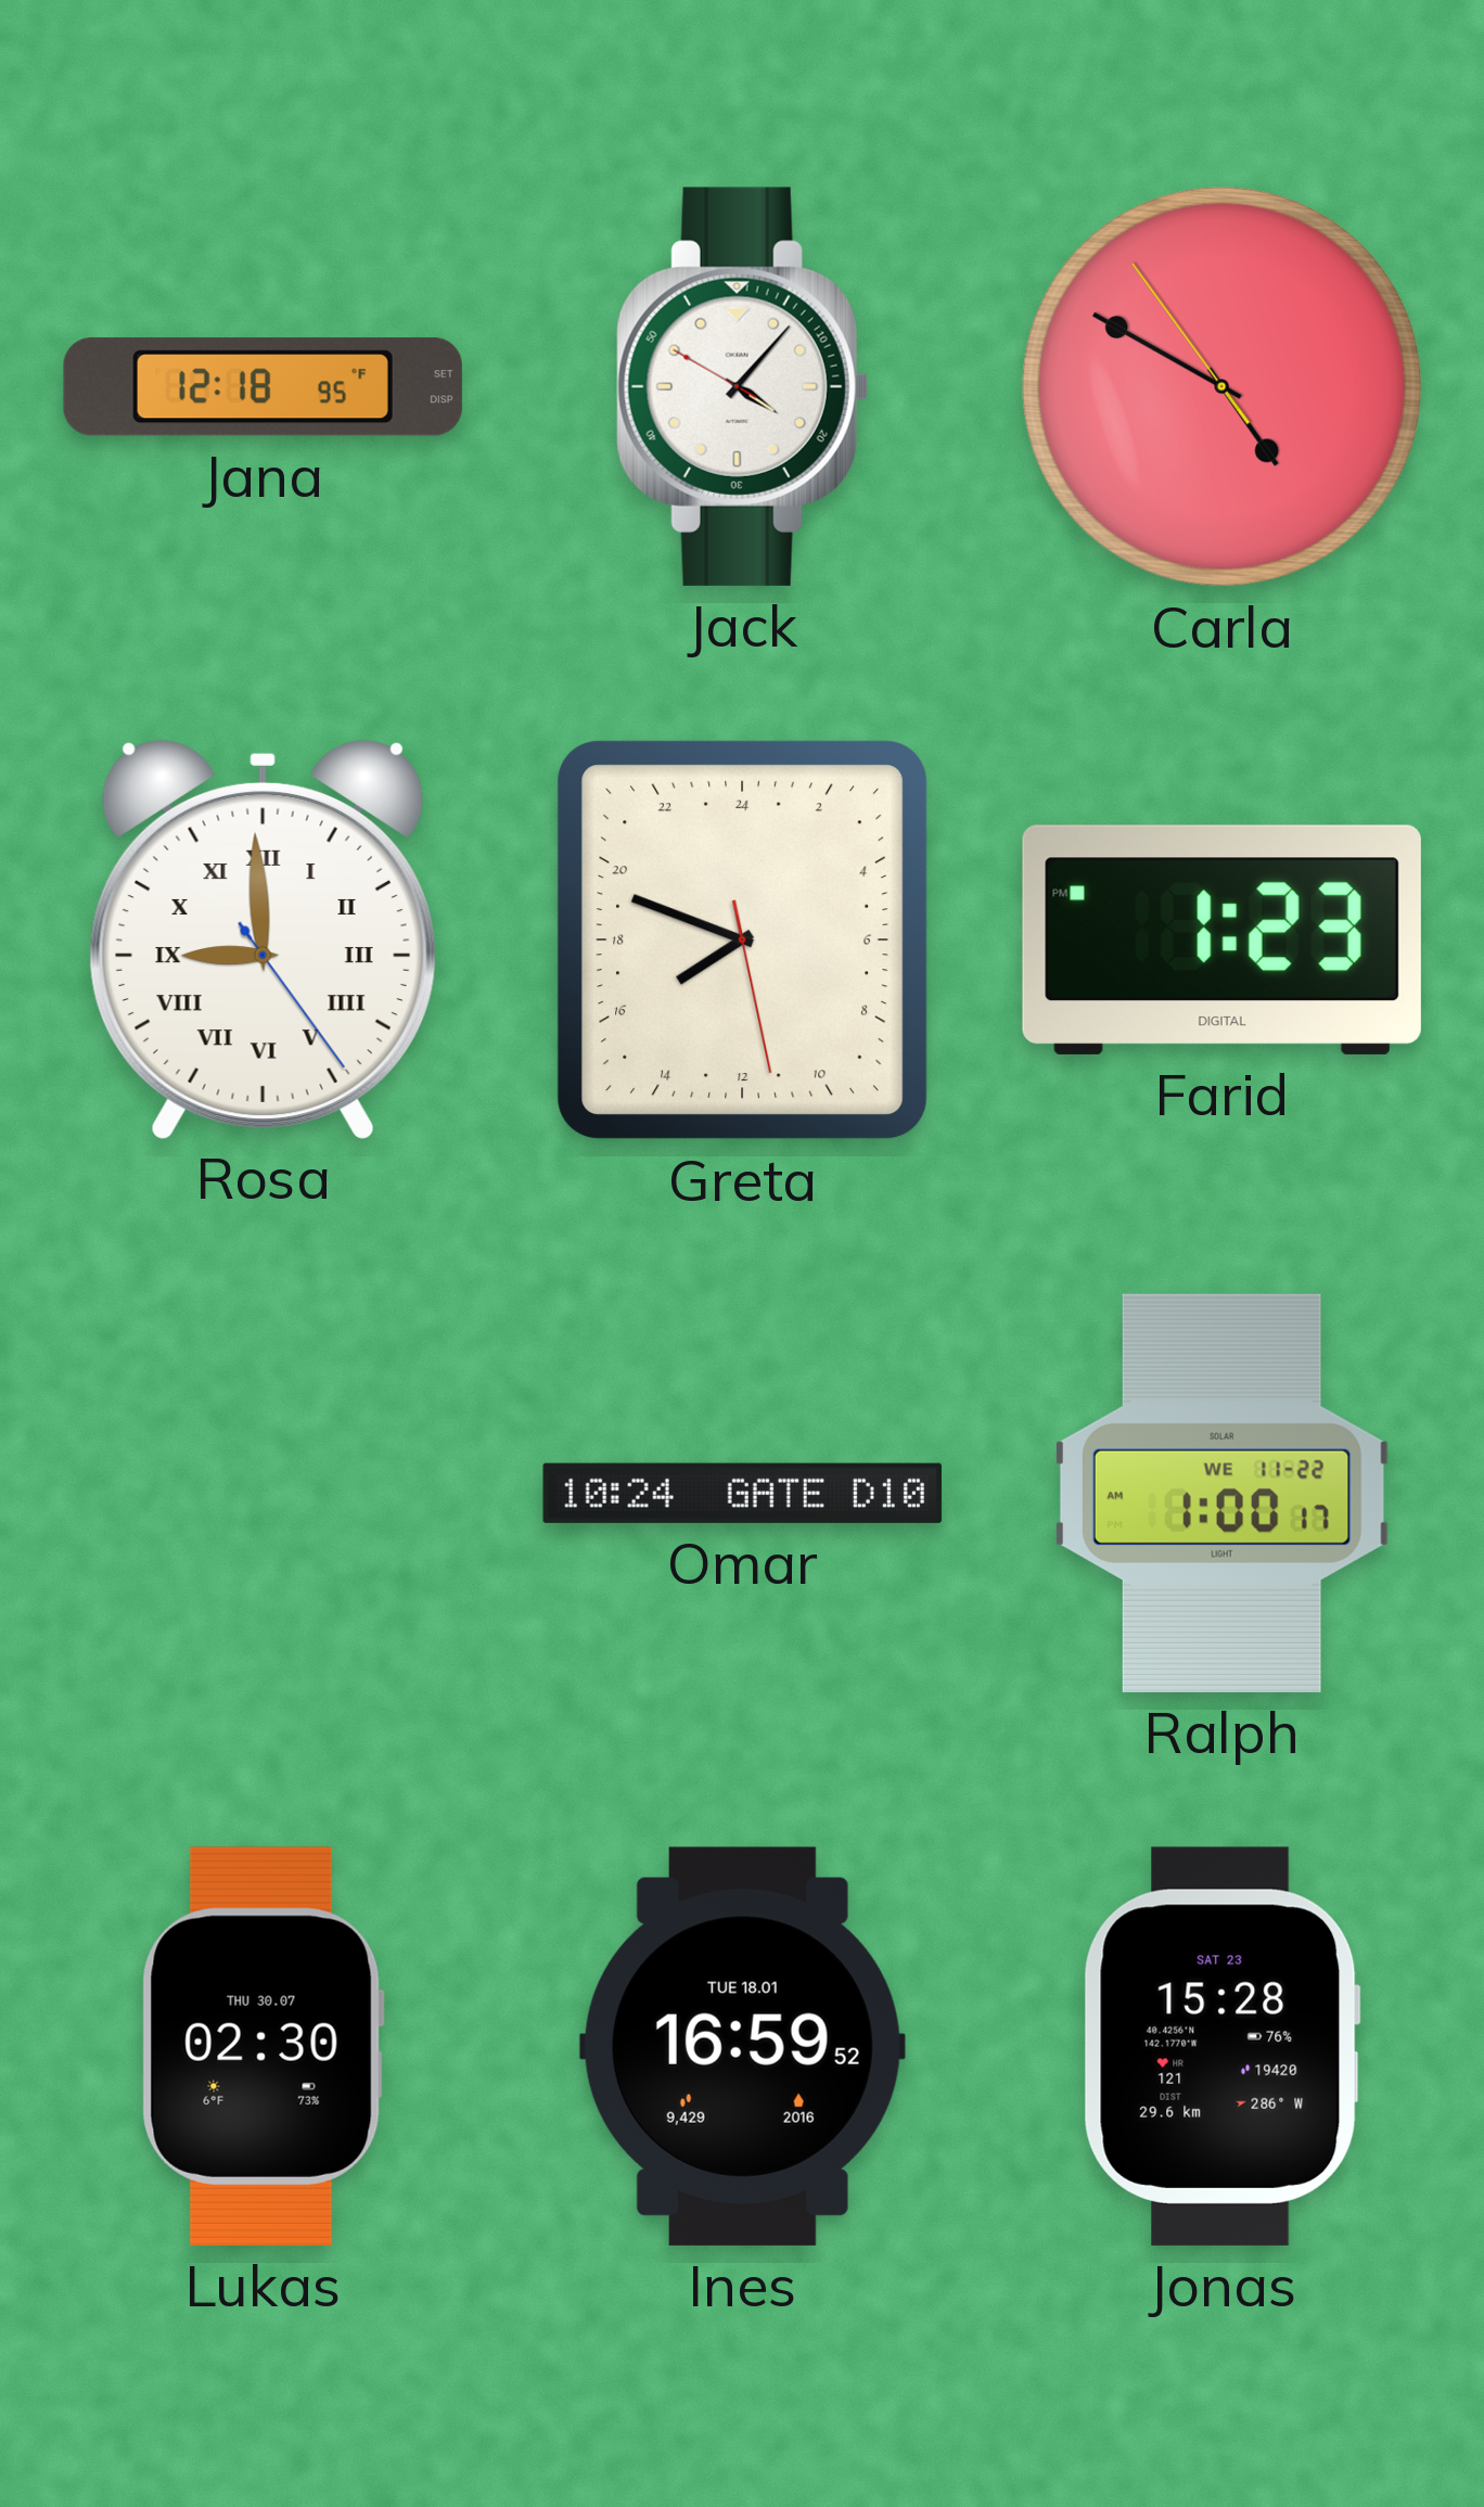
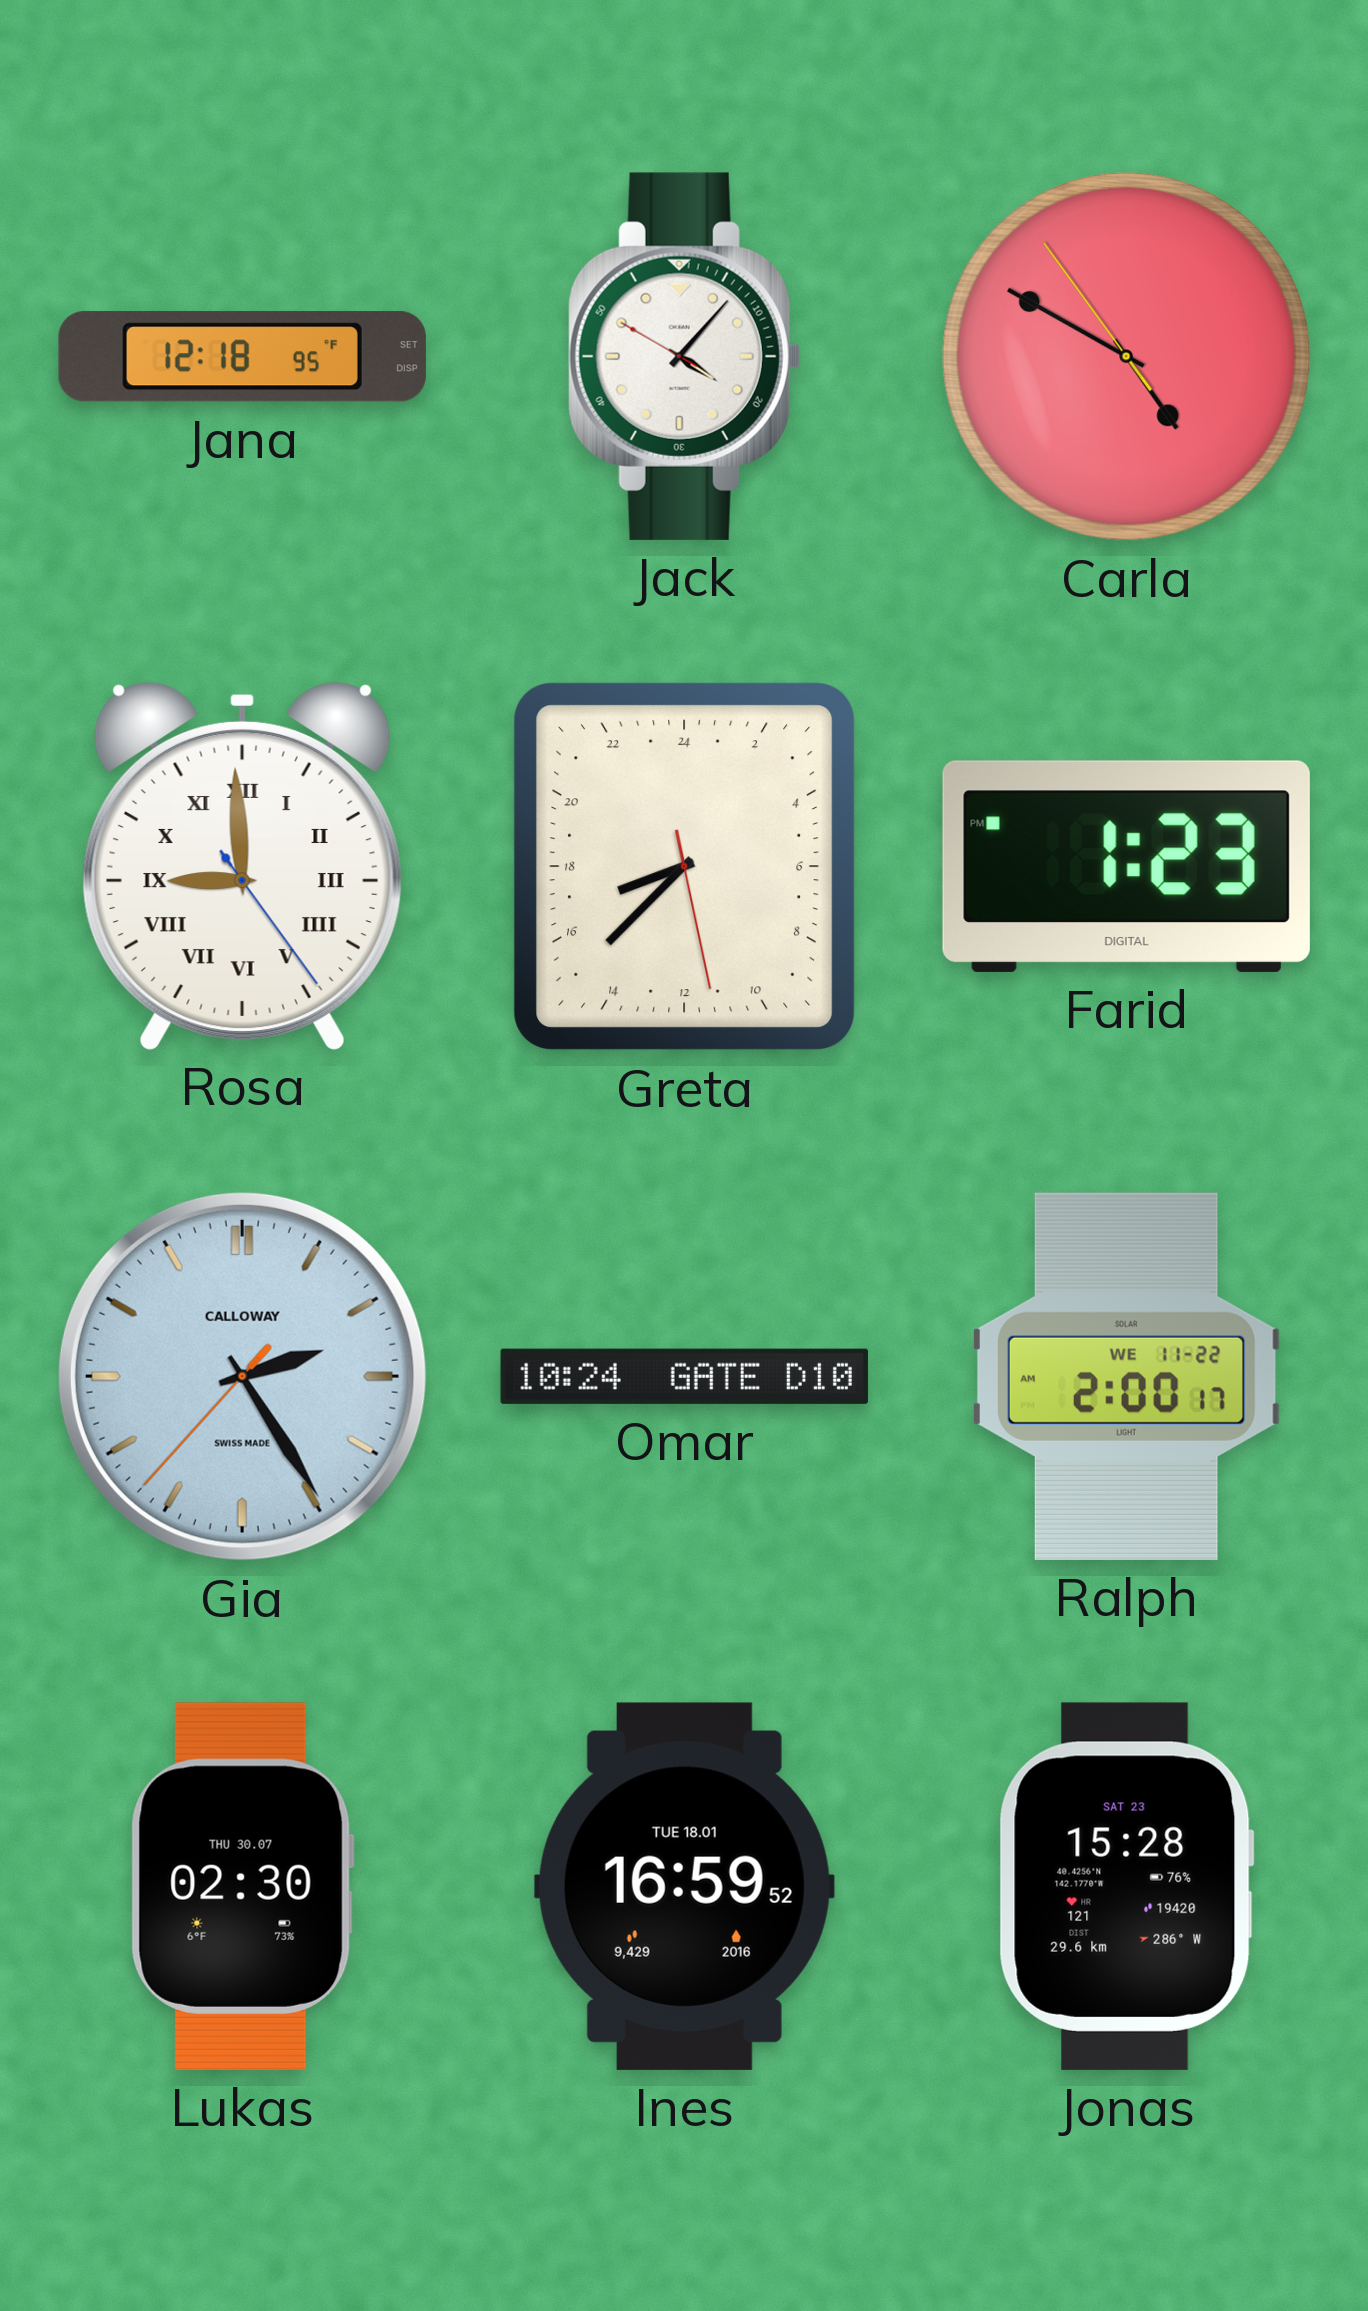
Greta: 15:48 -> 16:37 (685, 867)
Gia: none -> 2:24 (242, 1376)
Ralph: 1:00 -> 2:00 (1126, 1376)
